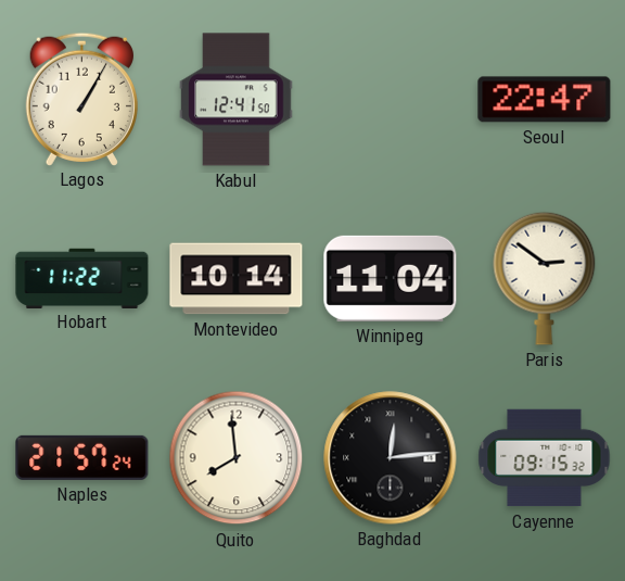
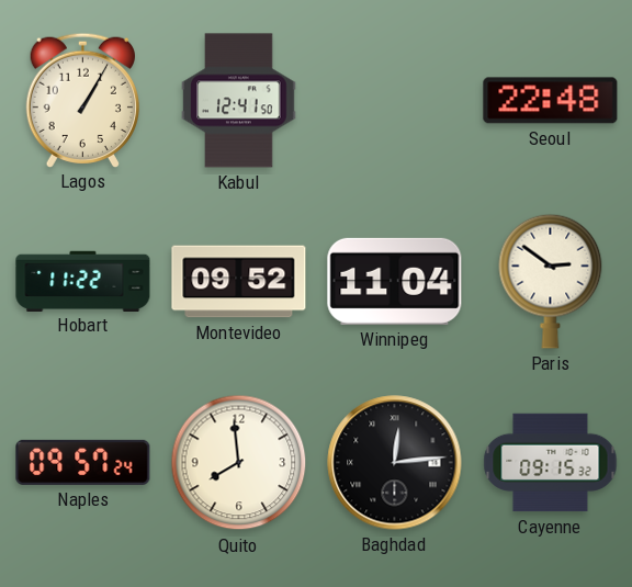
Seoul: 22:47 -> 22:48 (551, 101)
Montevideo: 10:14 -> 09:52 (239, 282)
Naples: 21:57 -> 09:57 (83, 462)
